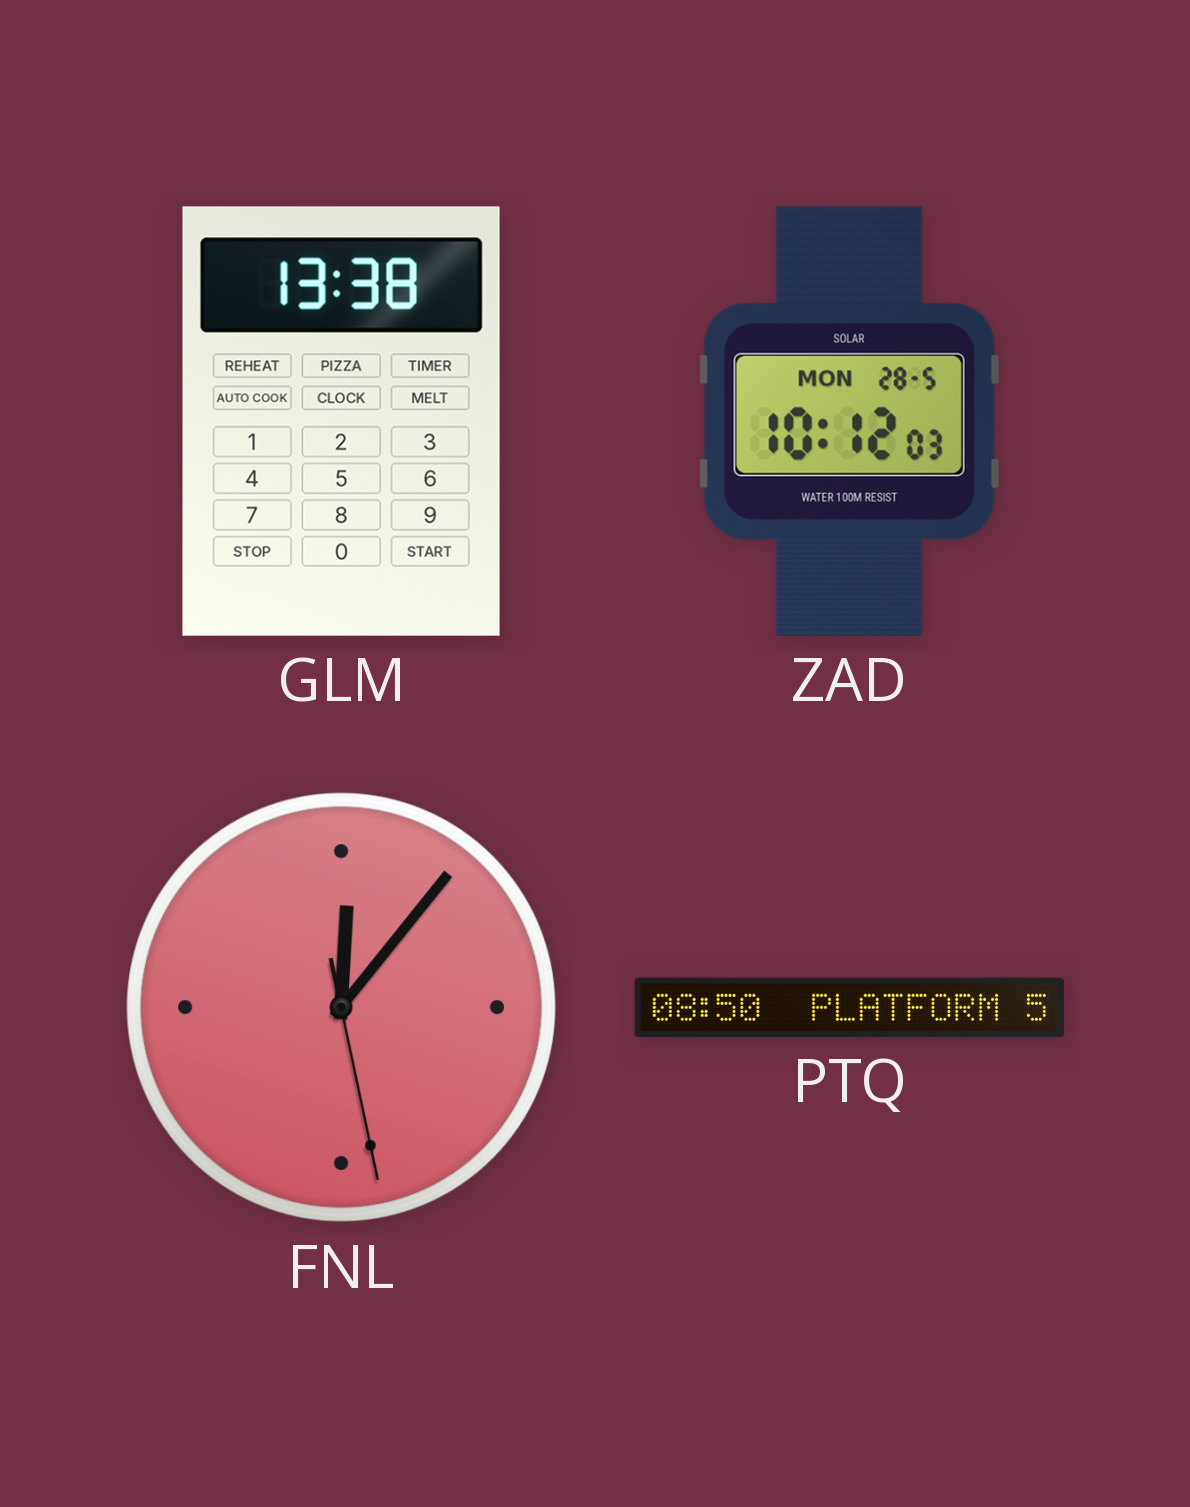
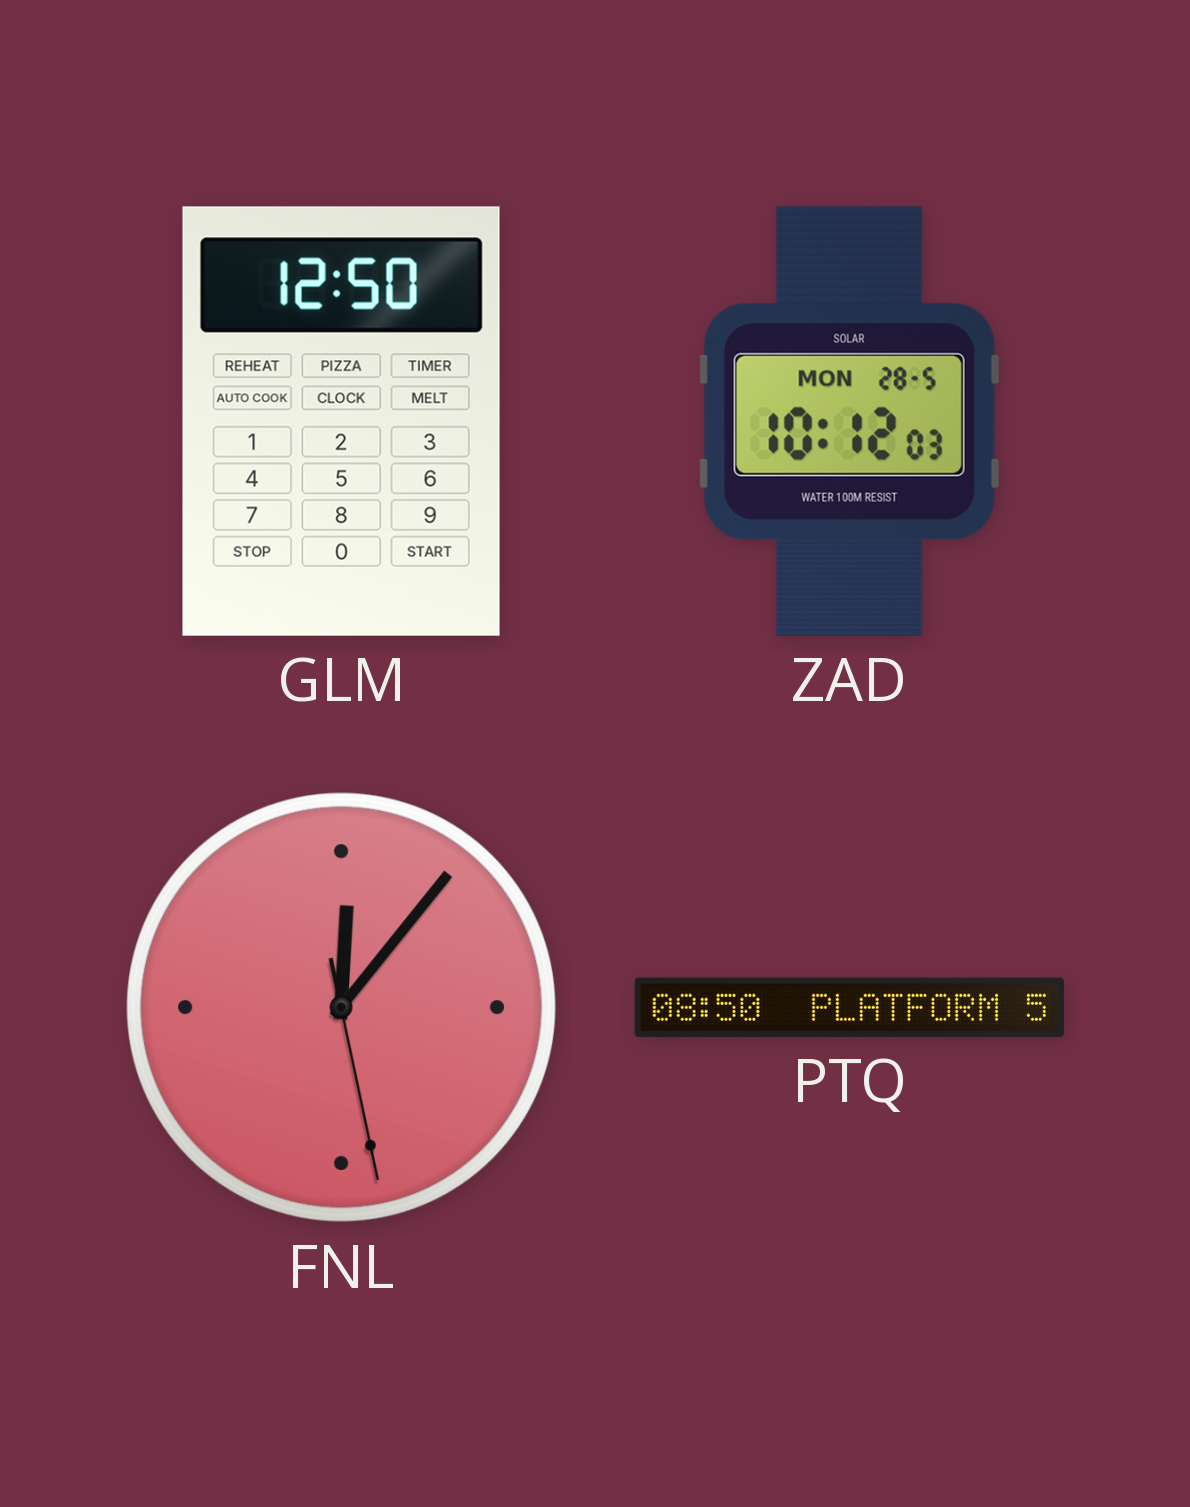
GLM: 13:38 -> 12:50 (341, 421)
